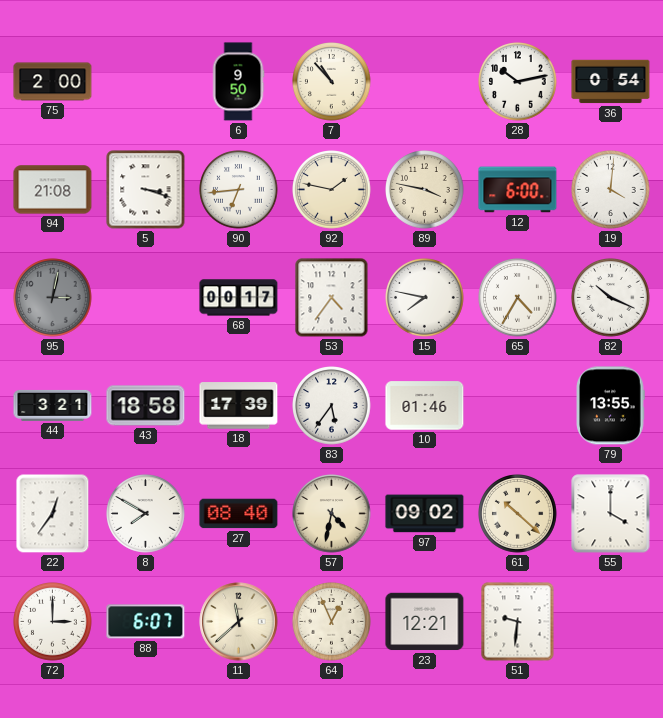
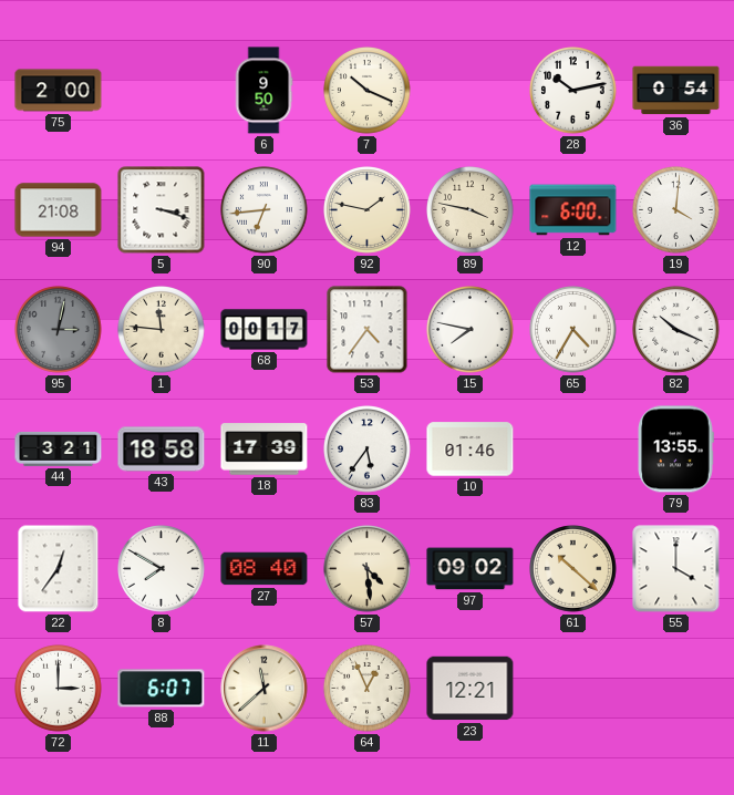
7: 10:53 -> 10:19 (368, 91)
1: none -> 11:46 (162, 330)
57: 4:32 -> 4:29 (368, 569)
51: 9:31 -> none (518, 622)
